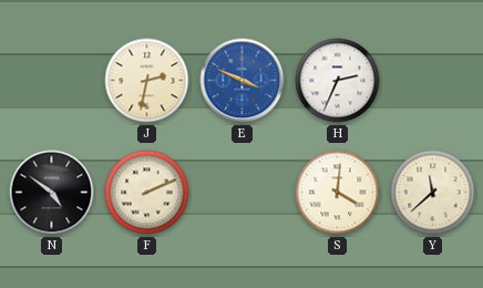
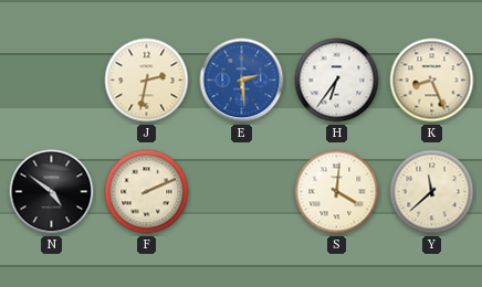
E: 3:49 -> 2:29 (242, 81)
H: 2:34 -> 6:36 (337, 81)
K: none -> 8:26 (432, 81)
